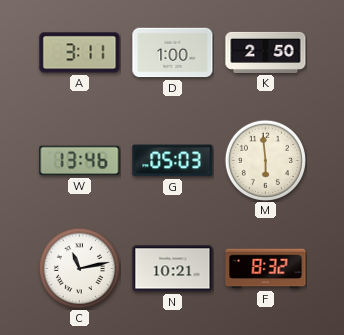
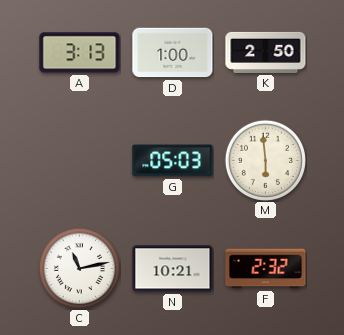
A: 3:11 -> 3:13 (80, 53)
W: 13:46 -> none (80, 161)
F: 8:32 -> 2:32 (266, 269)
